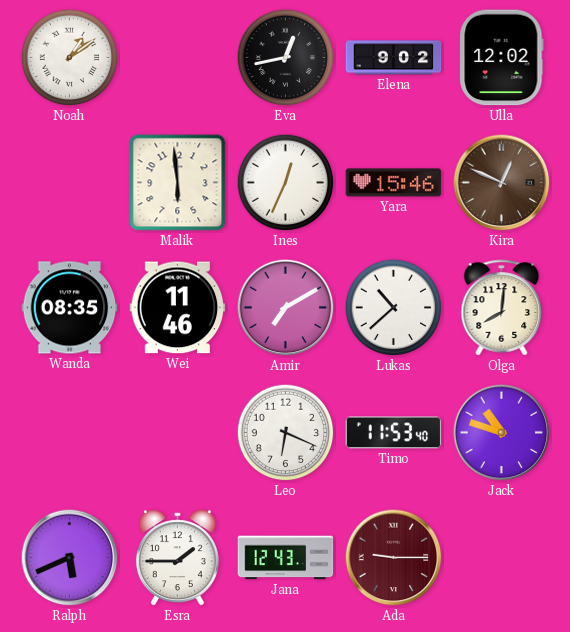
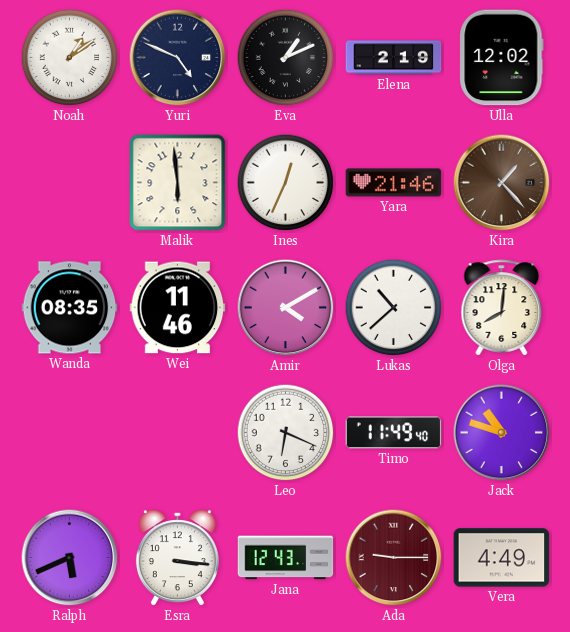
Yuri: none -> 4:49 (178, 58)
Eva: 12:43 -> 1:11 (286, 58)
Elena: 9:02 -> 2:19 (394, 58)
Yara: 15:46 -> 21:46 (394, 183)
Kira: 12:49 -> 1:23 (502, 183)
Amir: 7:10 -> 4:10 (286, 308)
Timo: 11:53 -> 11:49 (394, 433)
Esra: 1:45 -> 3:16 (177, 558)
Vera: none -> 4:49 (502, 558)
